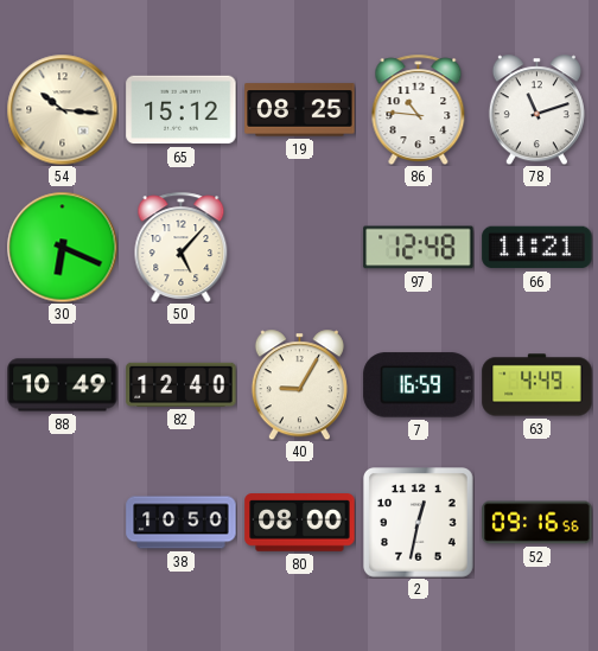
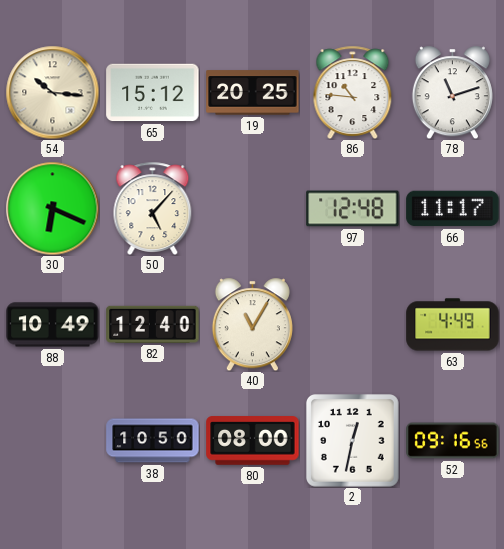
19: 08:25 -> 20:25 (253, 93)
66: 11:21 -> 11:17 (453, 209)
40: 9:05 -> 11:05 (252, 324)
7: 16:59 -> none (419, 385)
